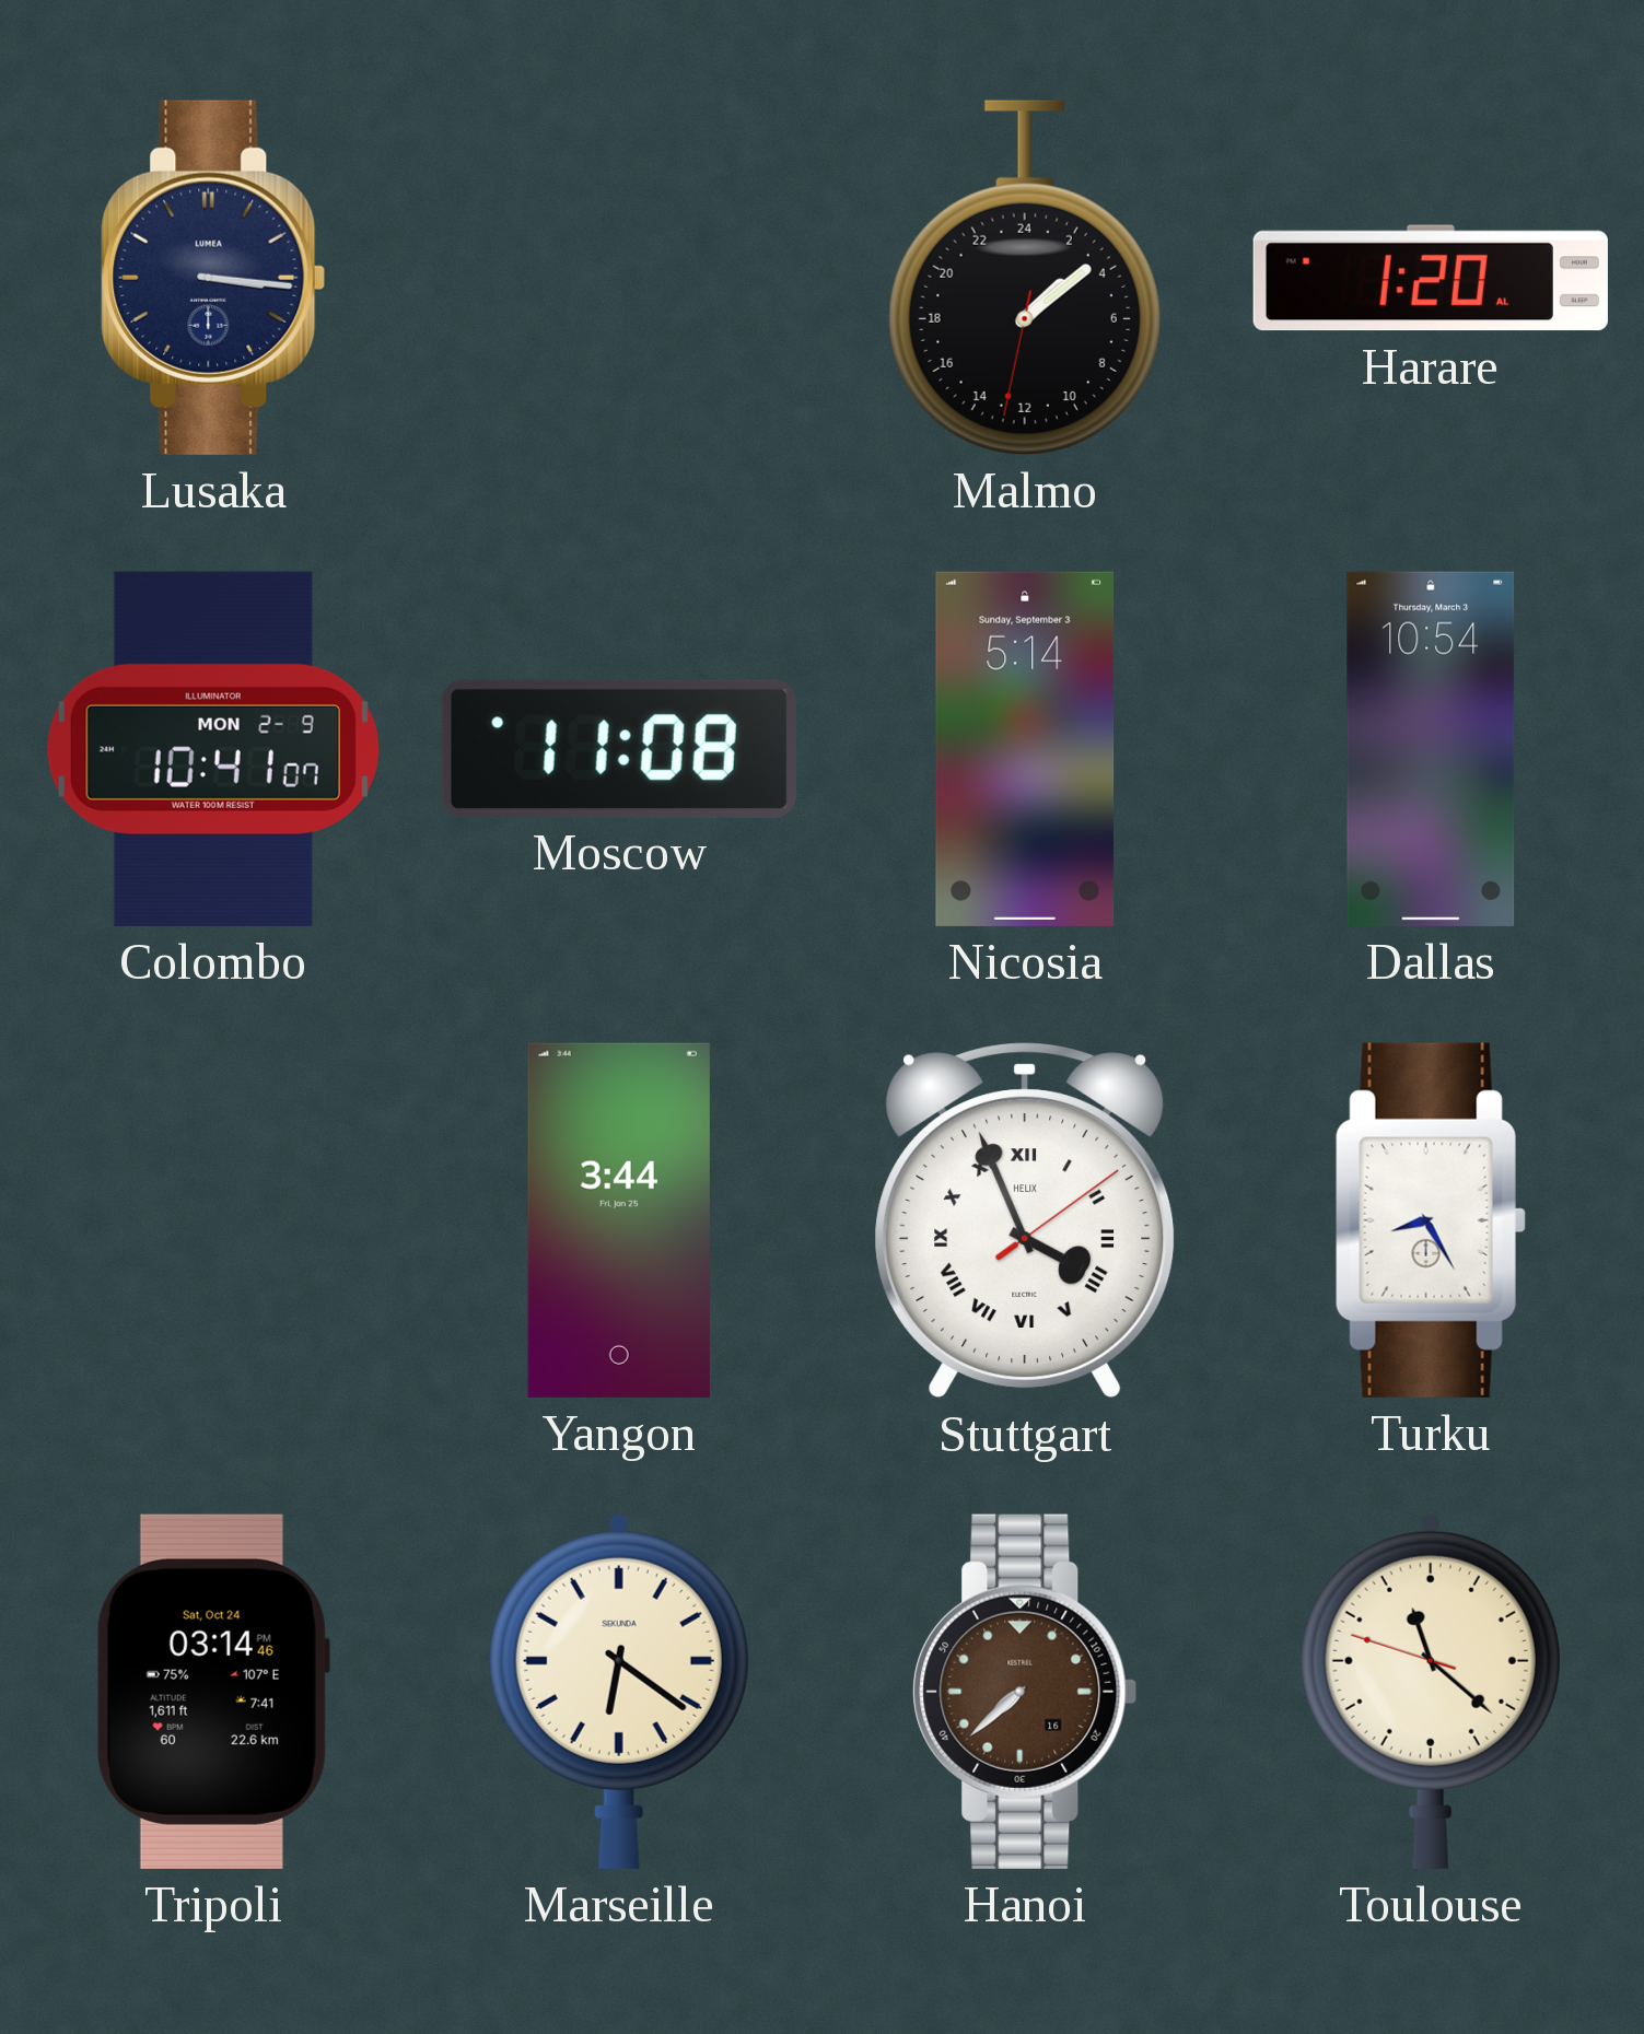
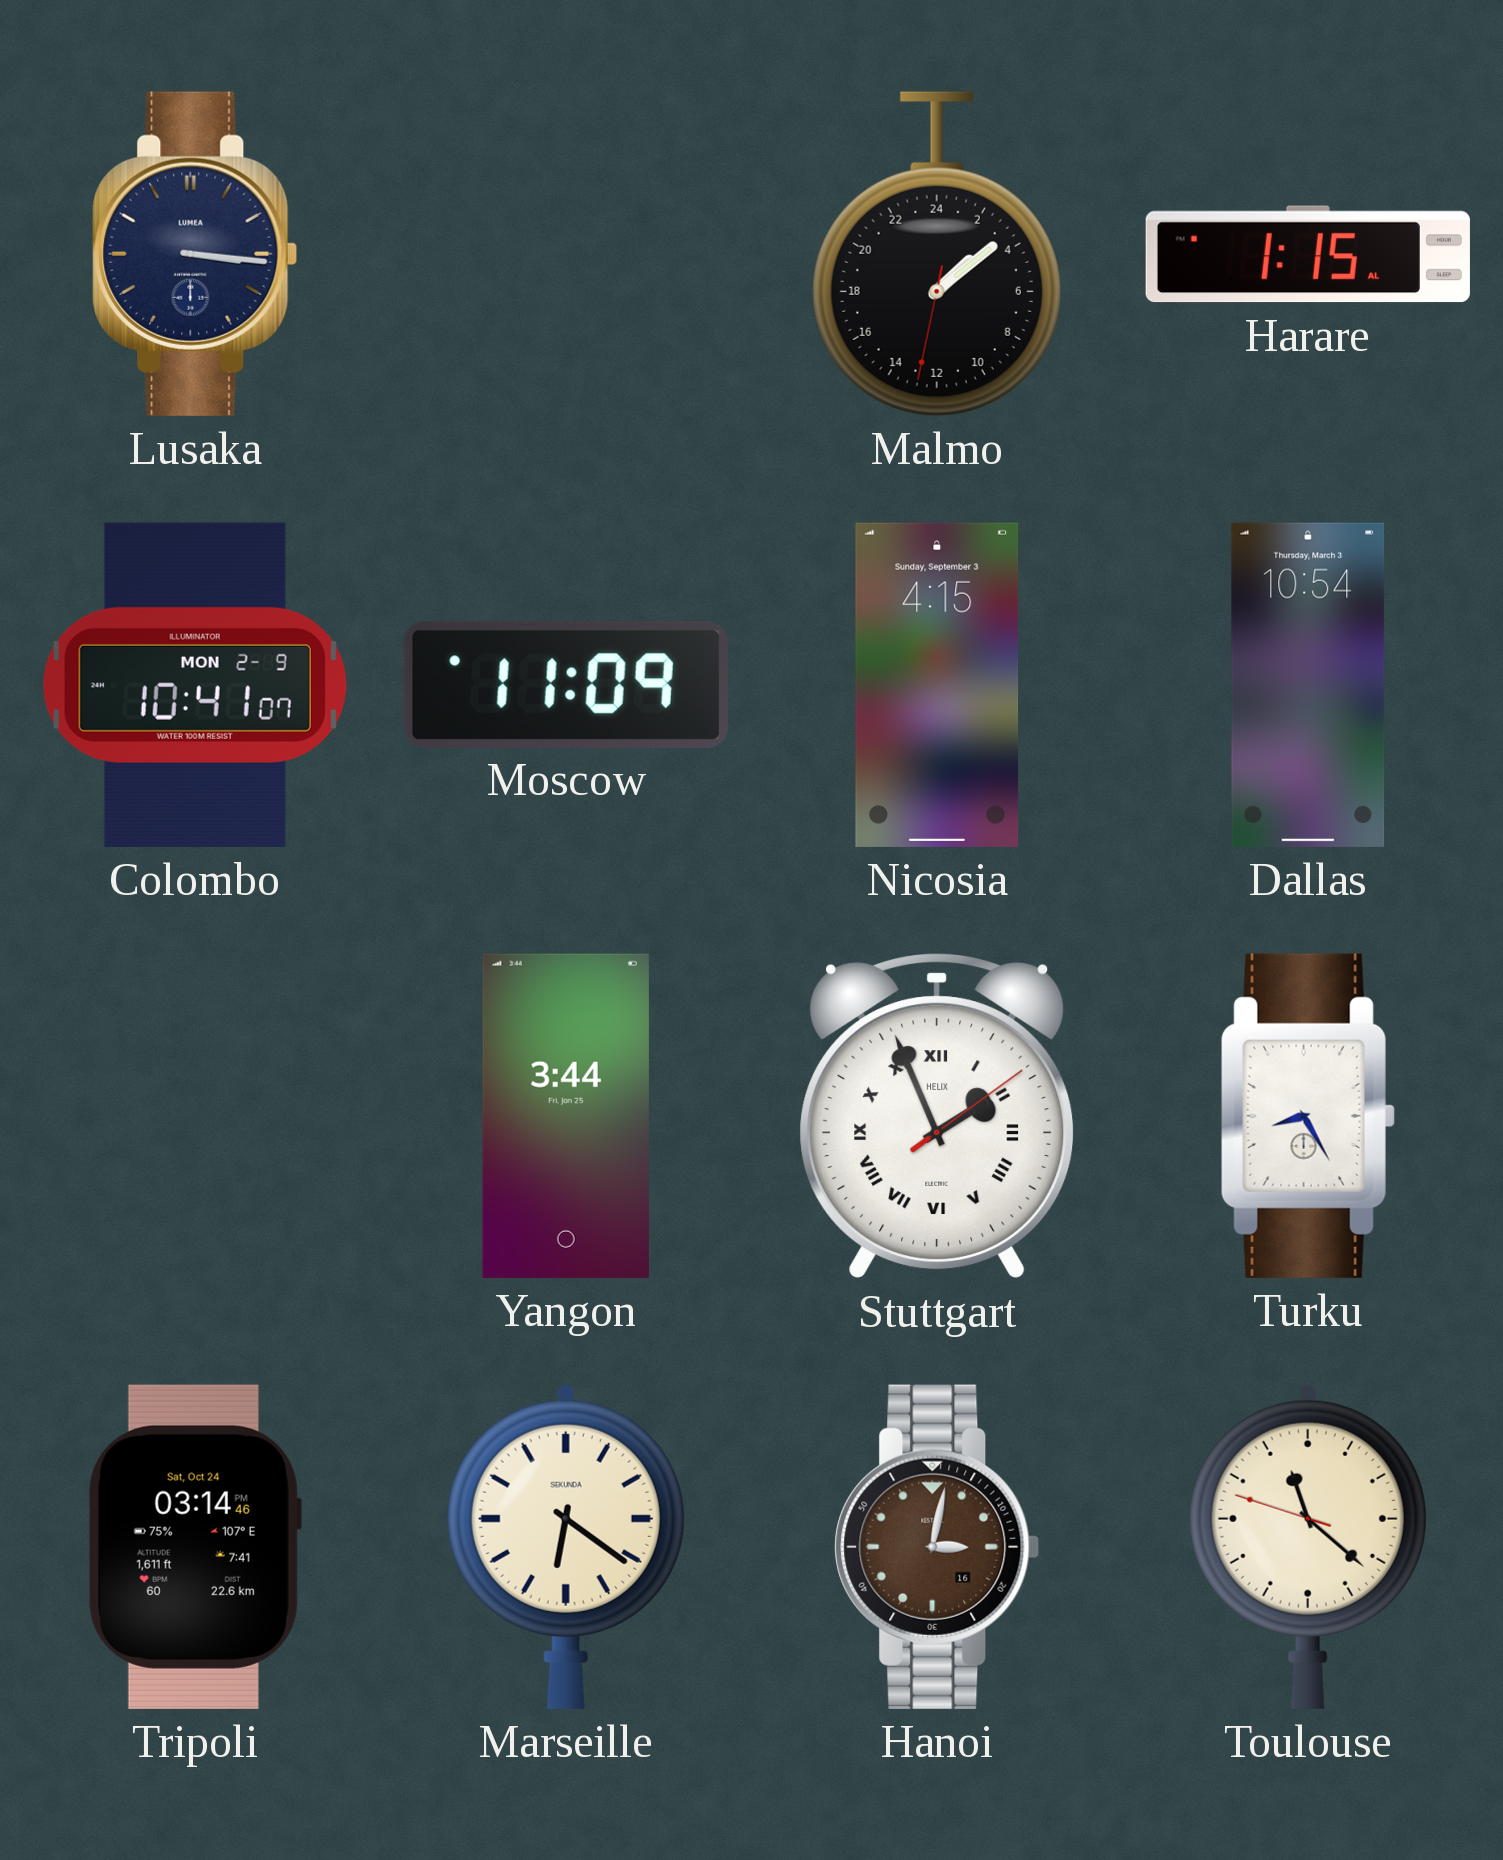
Harare: 1:20 -> 1:15 (1308, 254)
Moscow: 11:08 -> 11:09 (566, 684)
Nicosia: 5:14 -> 4:15 (937, 685)
Stuttgart: 3:56 -> 1:56 (937, 1116)
Hanoi: 7:38 -> 3:02 (937, 1547)
